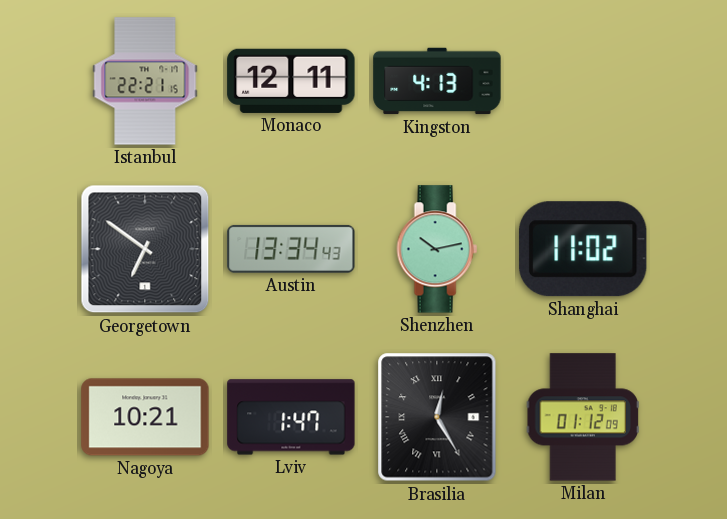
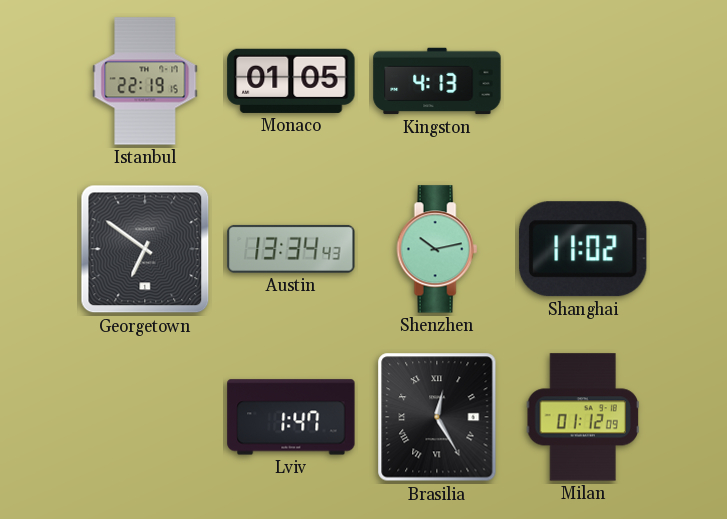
Istanbul: 22:21 -> 22:19 (145, 81)
Monaco: 12:11 -> 01:05 (291, 81)
Nagoya: 10:21 -> none (145, 417)
